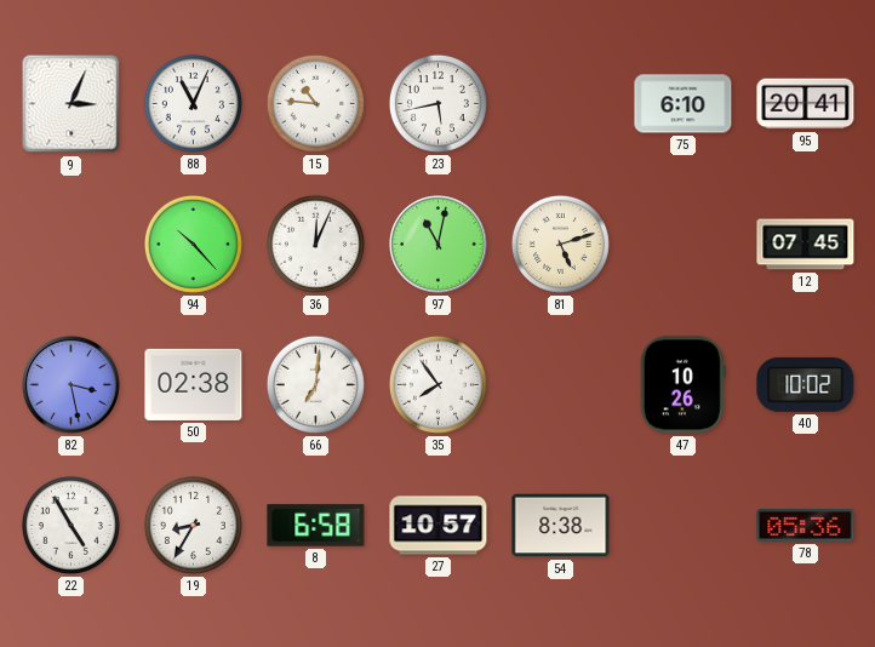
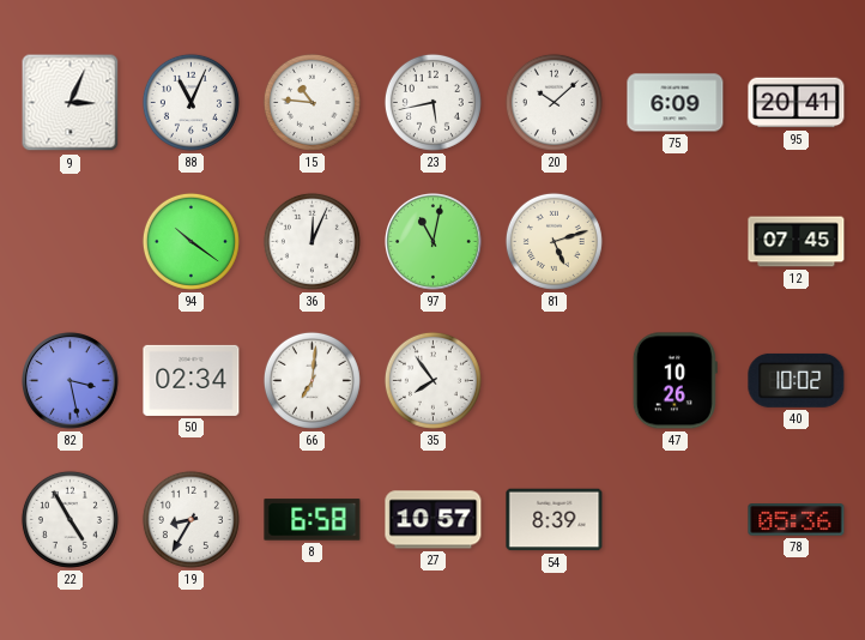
20: none -> 10:08 (554, 102)
75: 6:10 -> 6:09 (676, 103)
94: 10:23 -> 10:21 (190, 241)
50: 02:38 -> 02:34 (192, 380)
54: 8:38 -> 8:39 (555, 520)
